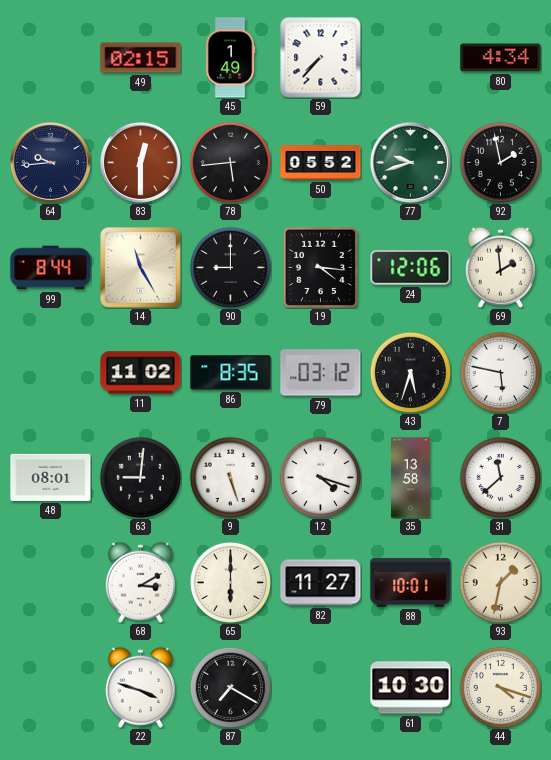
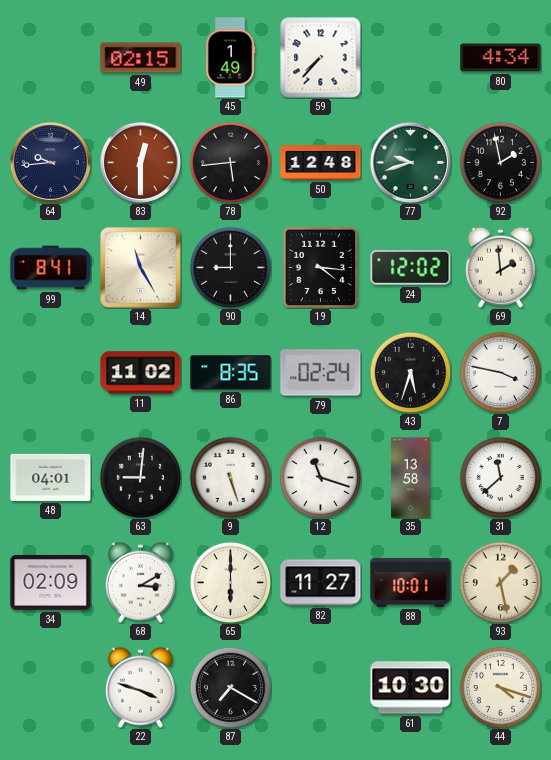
50: 05:52 -> 12:48 (321, 163)
99: 8:44 -> 8:41 (51, 268)
24: 12:06 -> 12:02 (411, 268)
79: 03:12 -> 02:24 (321, 373)
7: 5:47 -> 3:47 (500, 372)
48: 08:01 -> 04:01 (51, 477)
12: 4:18 -> 11:18 (320, 477)
34: none -> 02:09 (51, 583)
93: 1:32 -> 1:28 (500, 582)
